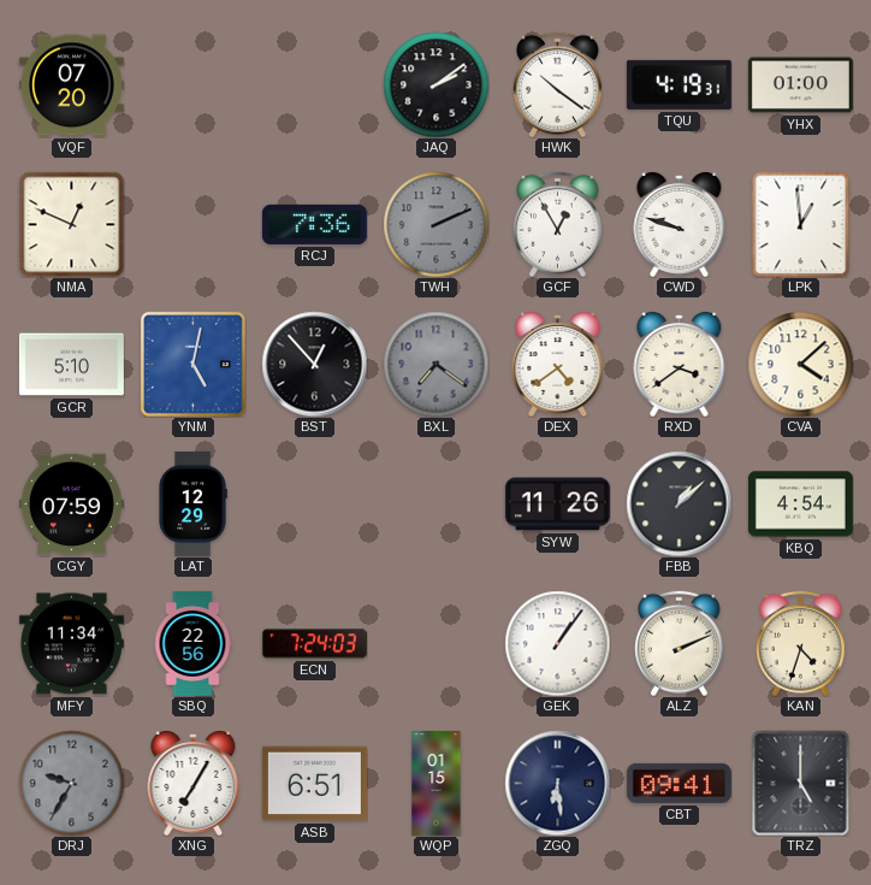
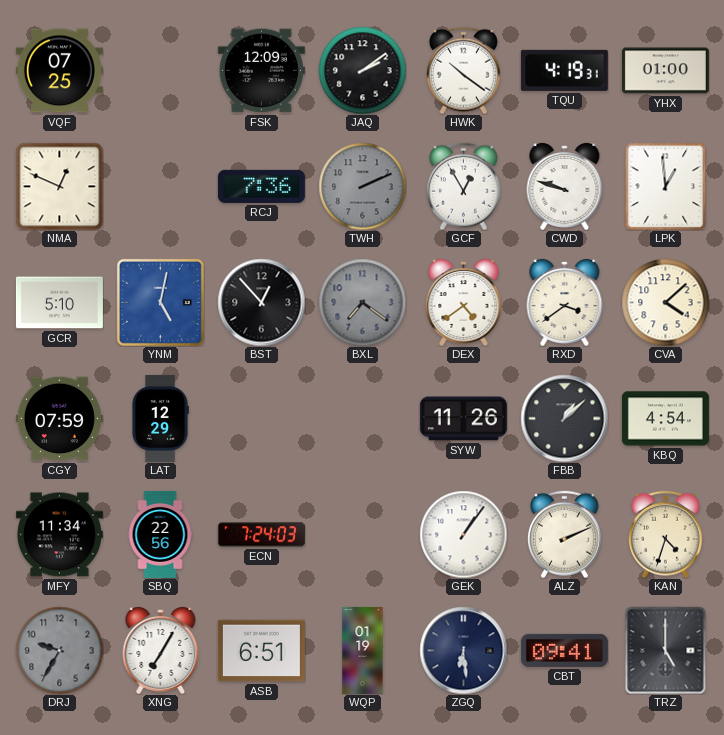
VQF: 07:20 -> 07:25 (59, 71)
FSK: none -> 12:09 (261, 71)
WQP: 01:15 -> 01:19 (363, 650)
